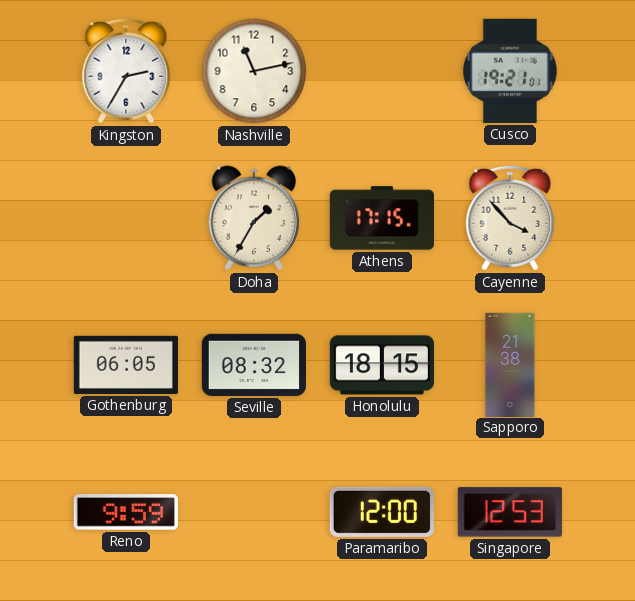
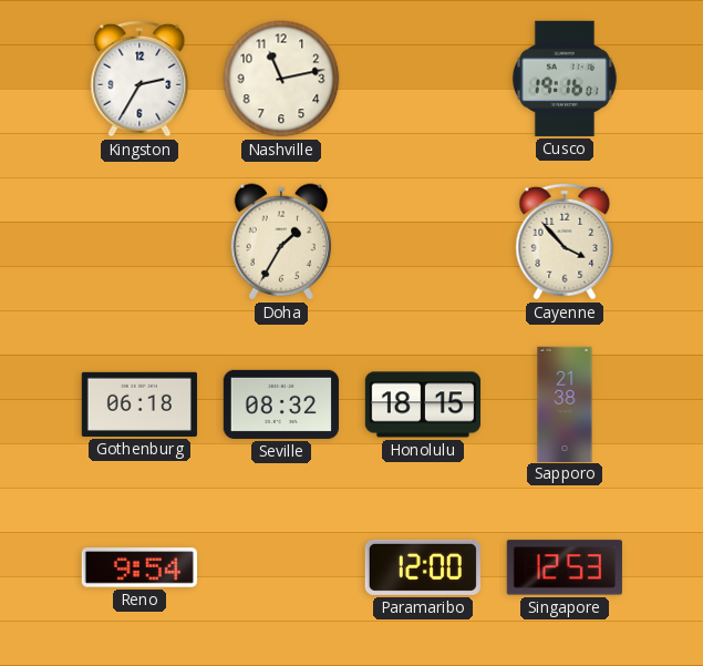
Cusco: 19:21 -> 19:16 (565, 79)
Athens: 17:15 -> none (382, 218)
Gothenburg: 06:05 -> 06:18 (139, 404)
Reno: 9:59 -> 9:54 (139, 567)
